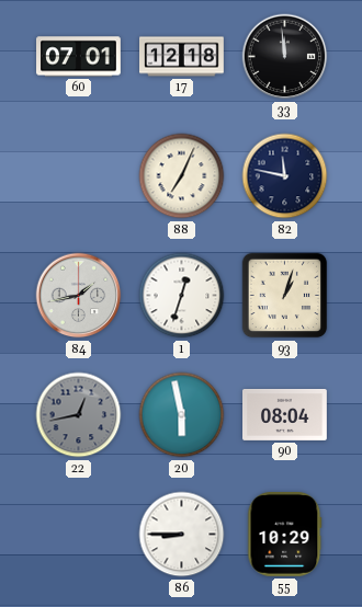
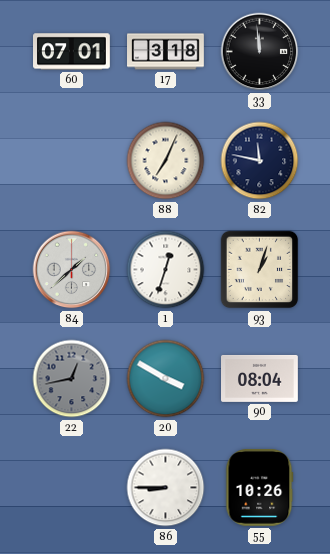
17: 12:18 -> 3:18 (166, 52)
84: 1:43 -> 1:38 (72, 270)
20: 5:58 -> 3:50 (166, 379)
55: 10:29 -> 10:26 (260, 487)
